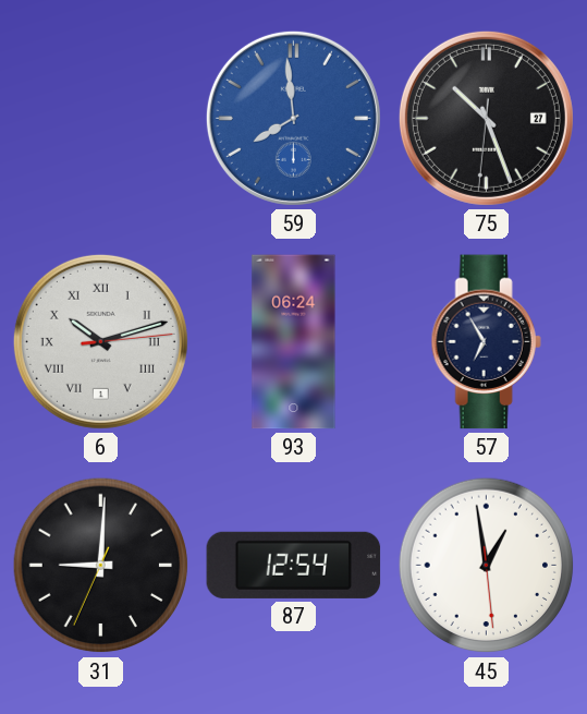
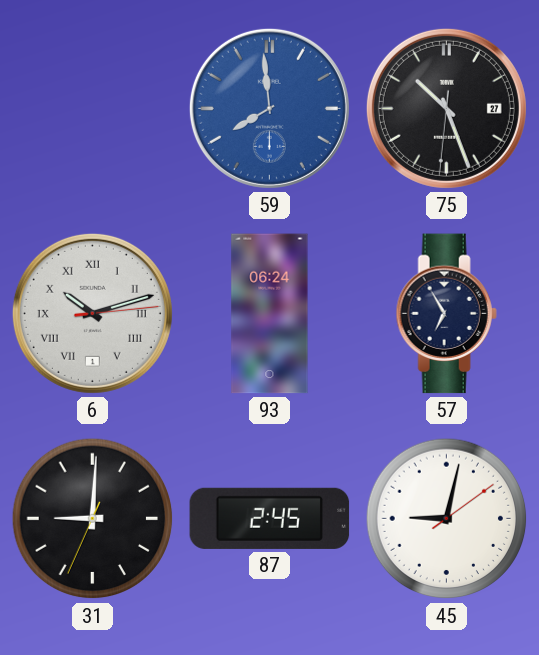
87: 12:54 -> 2:45 (270, 518)
45: 12:58 -> 9:02 (447, 519)
